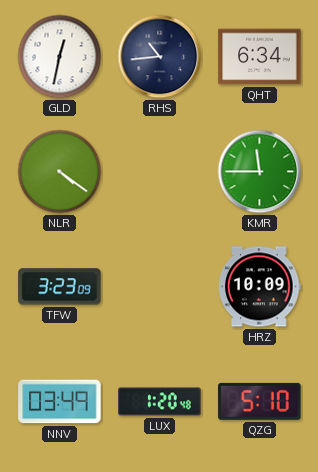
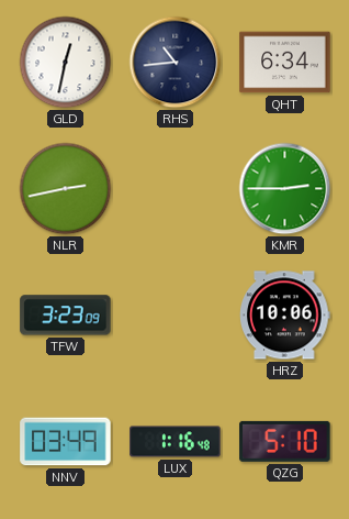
NLR: 4:21 -> 2:43 (66, 189)
KMR: 11:45 -> 2:45 (285, 189)
HRZ: 10:09 -> 10:06 (285, 316)
LUX: 1:20 -> 1:16 (176, 442)
